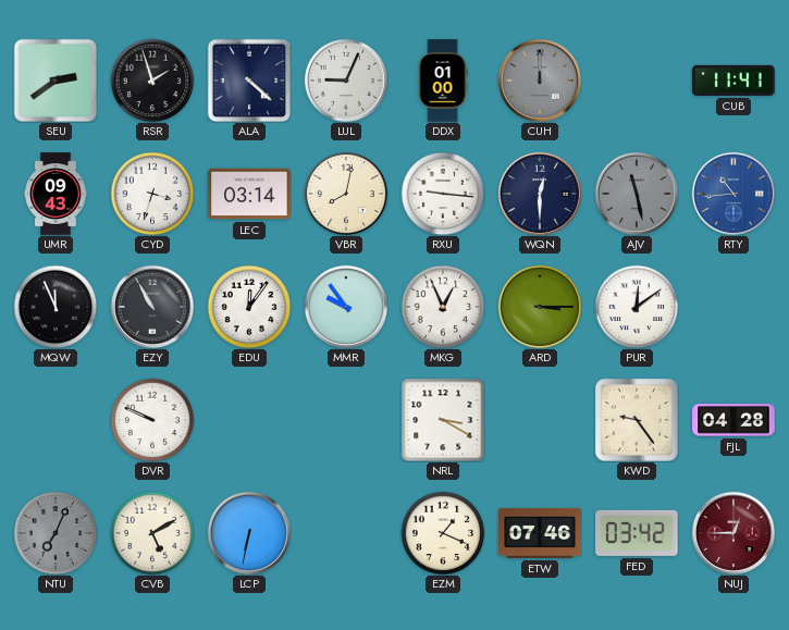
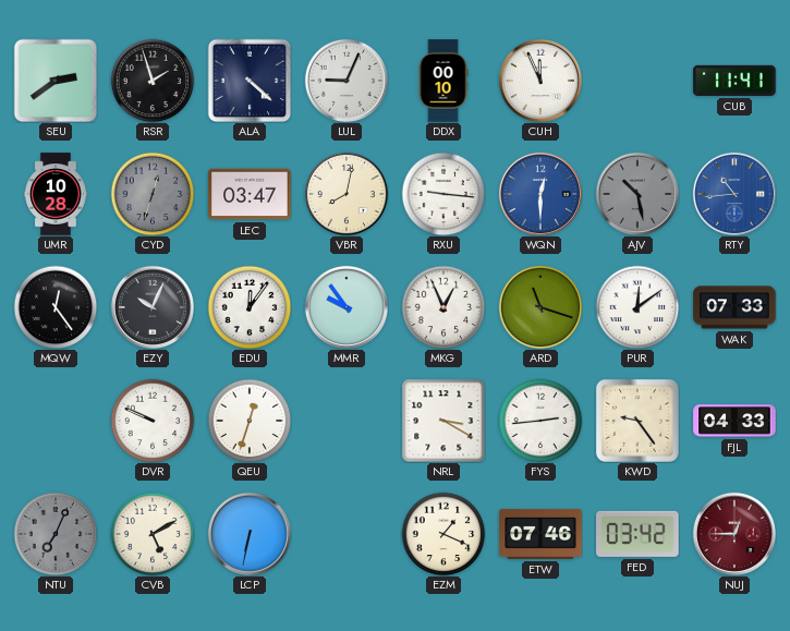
DDX: 01:00 -> 00:10 (443, 81)
CUH: 12:00 -> 11:56 (540, 81)
CUH dial: grey -> white (540, 81)
UMR: 09:43 -> 10:28 (56, 194)
CYD: 3:33 -> 12:33 (153, 194)
CYD dial: white -> grey (153, 194)
LEC: 03:14 -> 03:47 (250, 194)
WQN dial: navy -> blue (540, 194)
AJV: 11:28 -> 10:28 (637, 194)
MQW: 11:56 -> 12:24 (56, 307)
EZY: 10:55 -> 10:04 (153, 307)
ARD: 3:15 -> 11:18 (540, 307)
WAK: none -> 07:33 (734, 307)
QEU: none -> 12:33 (250, 421)
FYS: none -> 2:44 (540, 421)
FJL: 04:28 -> 04:33 (734, 421)
